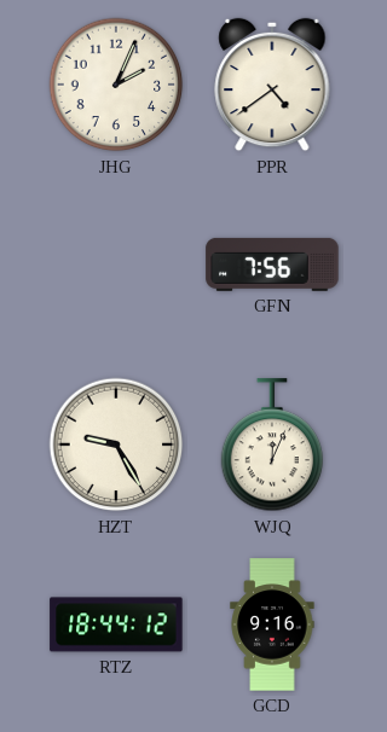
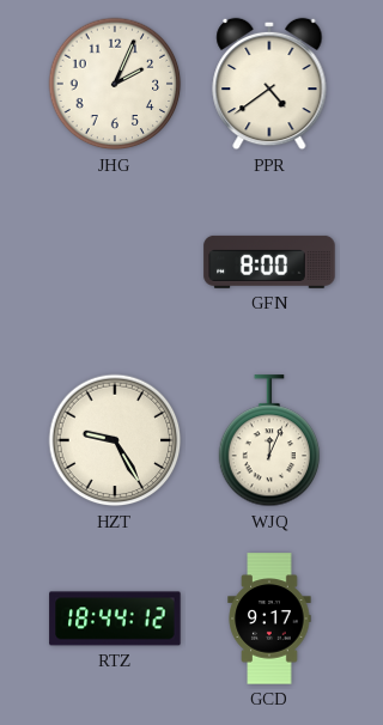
GFN: 7:56 -> 8:00 (269, 262)
GCD: 9:16 -> 9:17 (269, 619)
